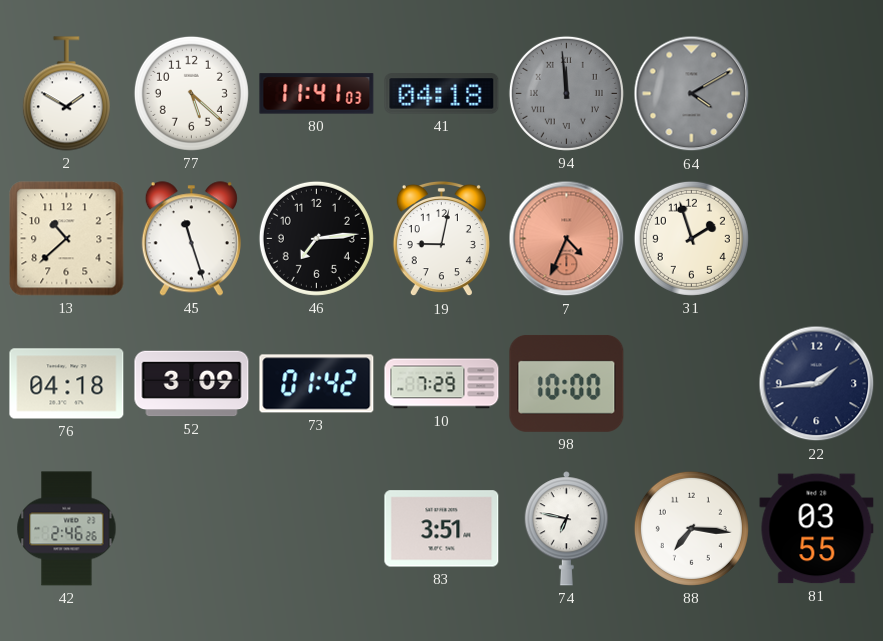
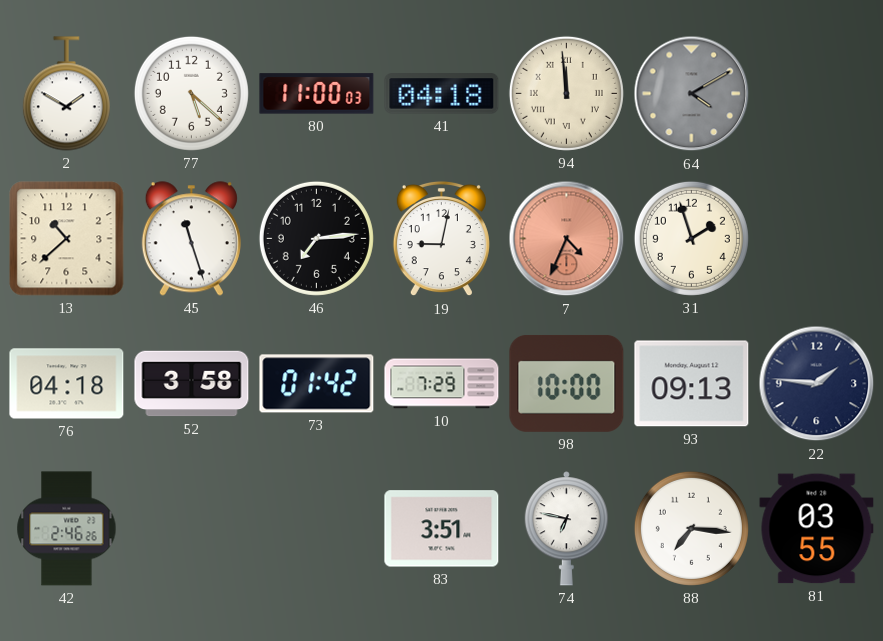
80: 11:41 -> 11:00 (317, 94)
94 dial: grey -> cream (566, 93)
52: 3:09 -> 3:58 (192, 384)
93: none -> 09:13 (692, 384)
22: 1:44 -> 1:46 (817, 384)
